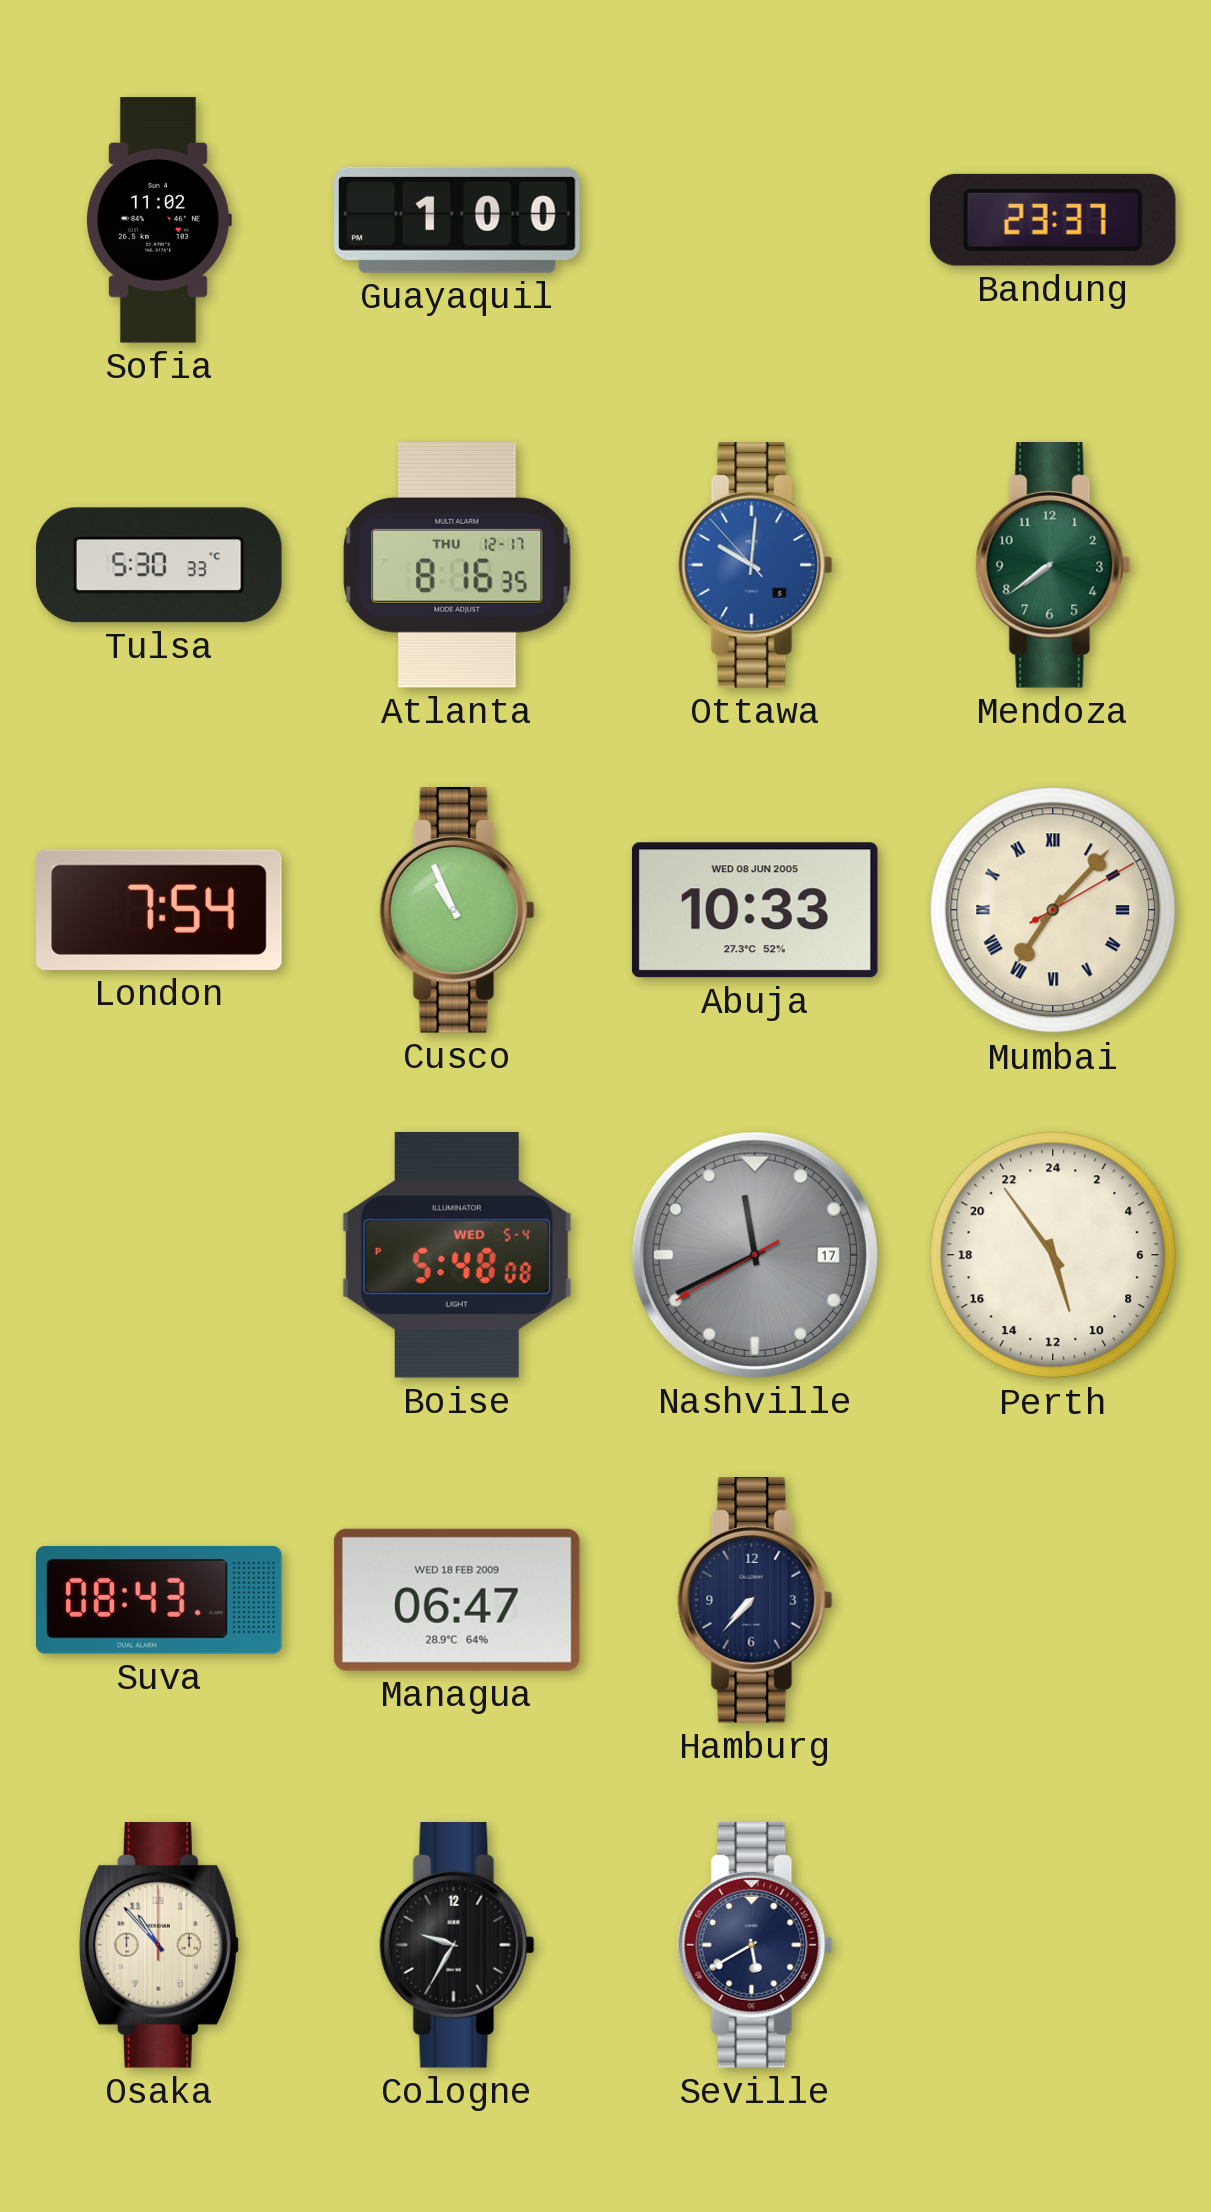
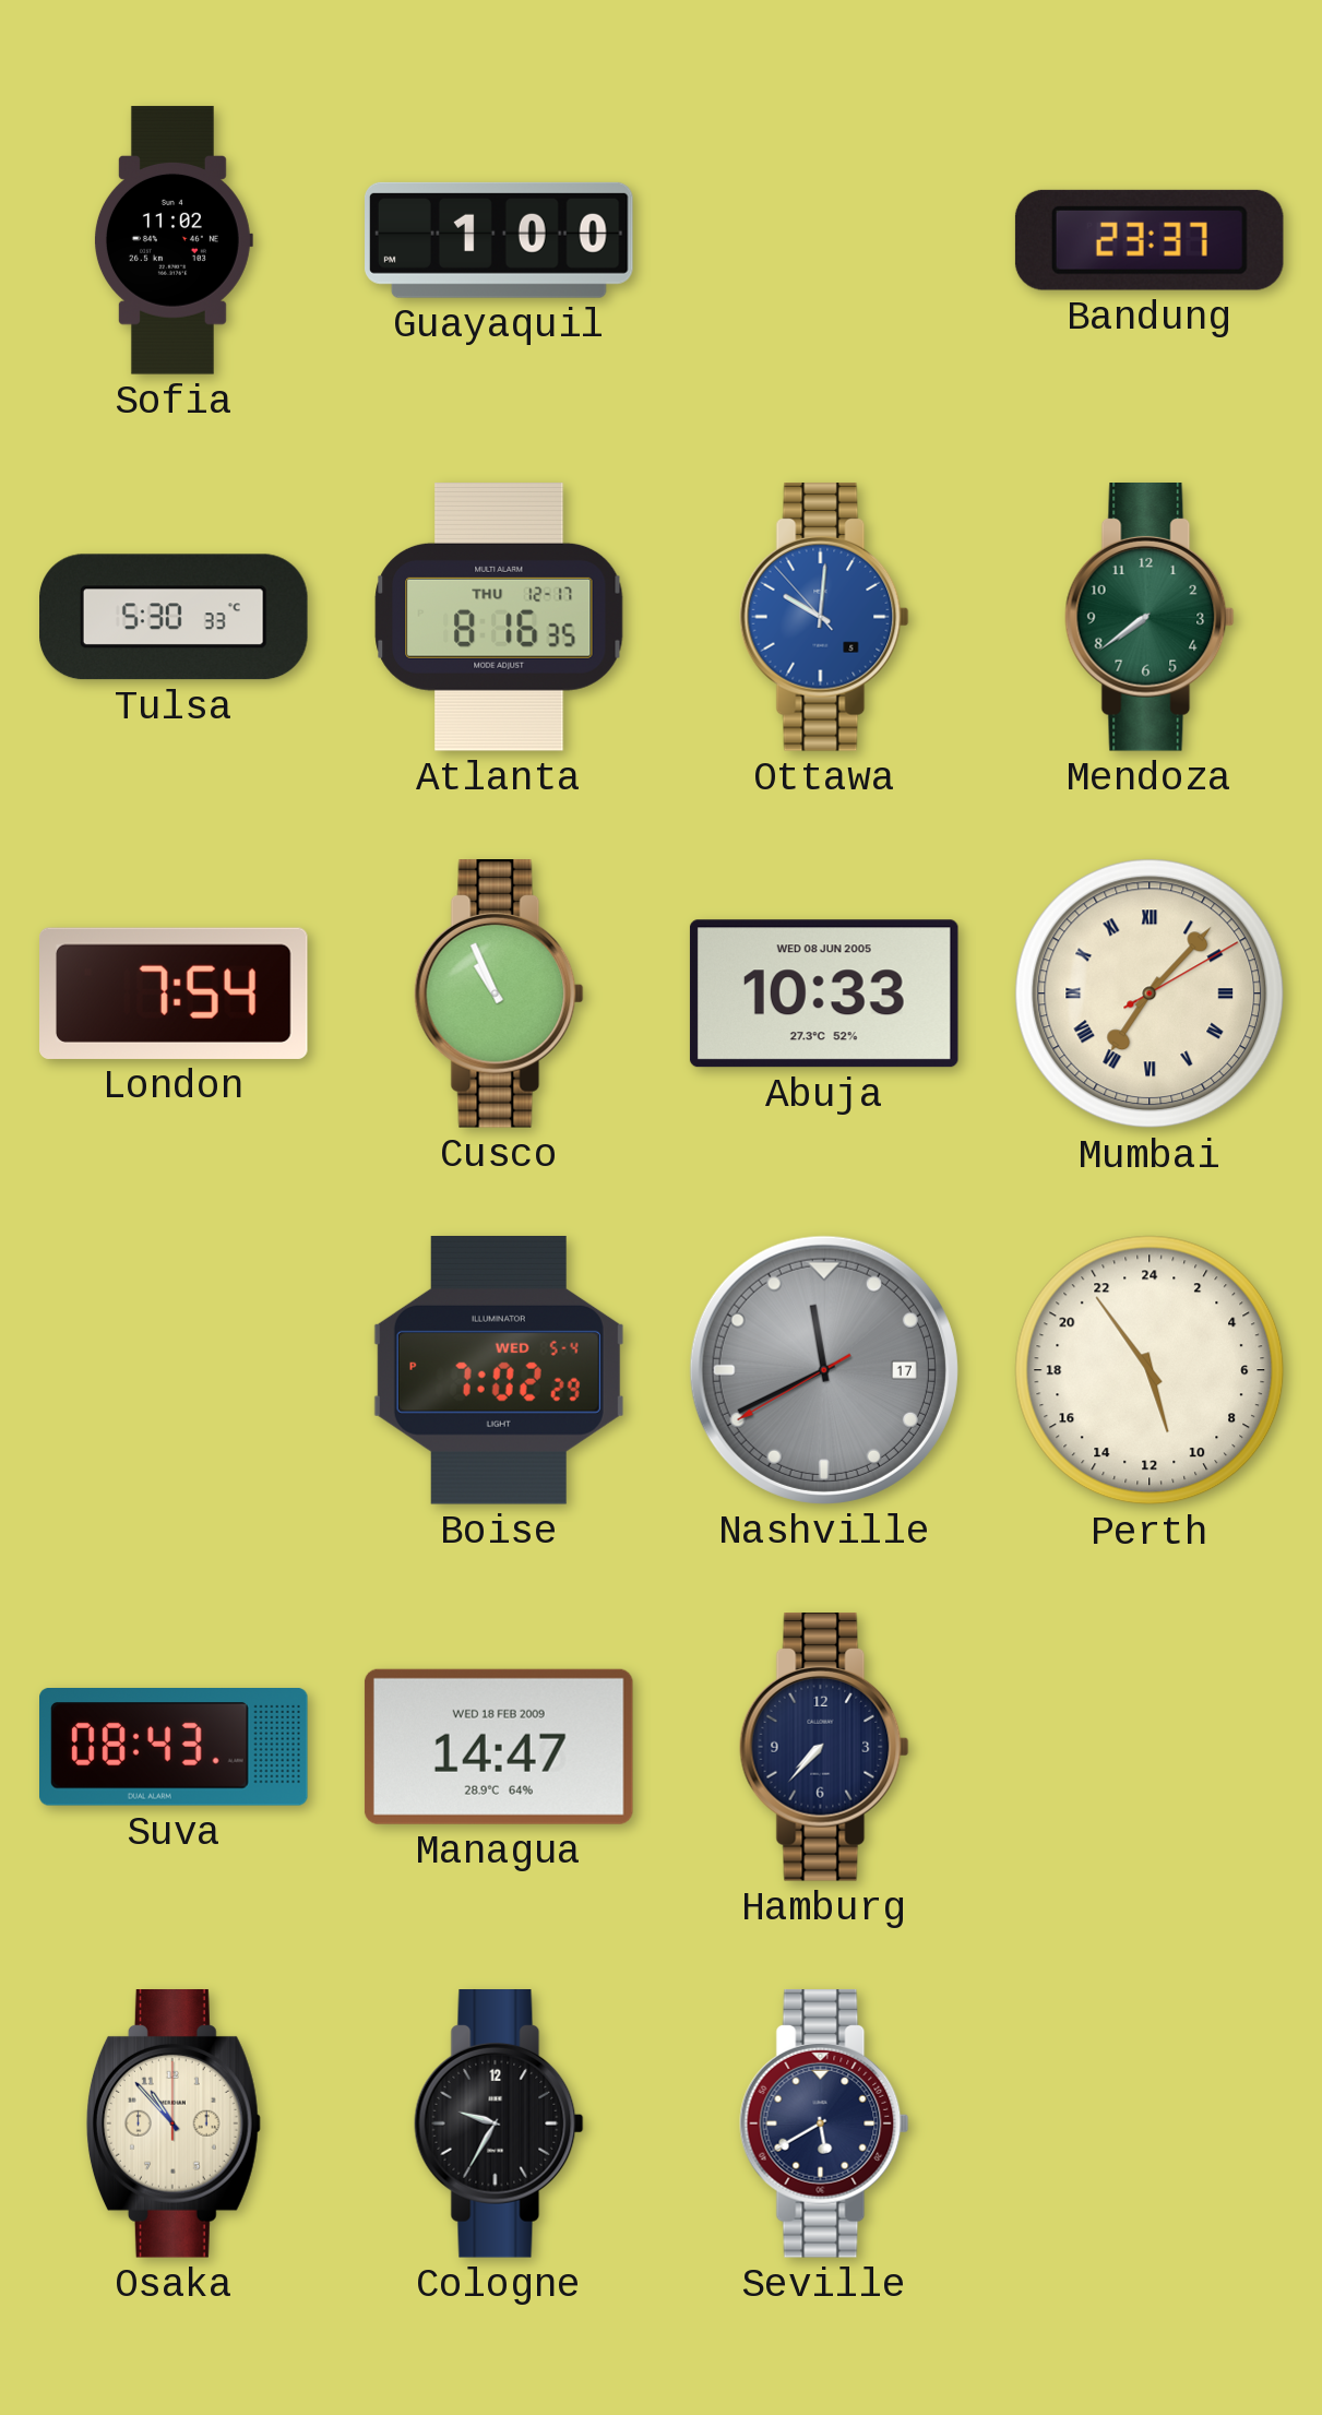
Boise: 5:48 -> 7:02 (499, 1370)
Managua: 06:47 -> 14:47 (499, 1747)
